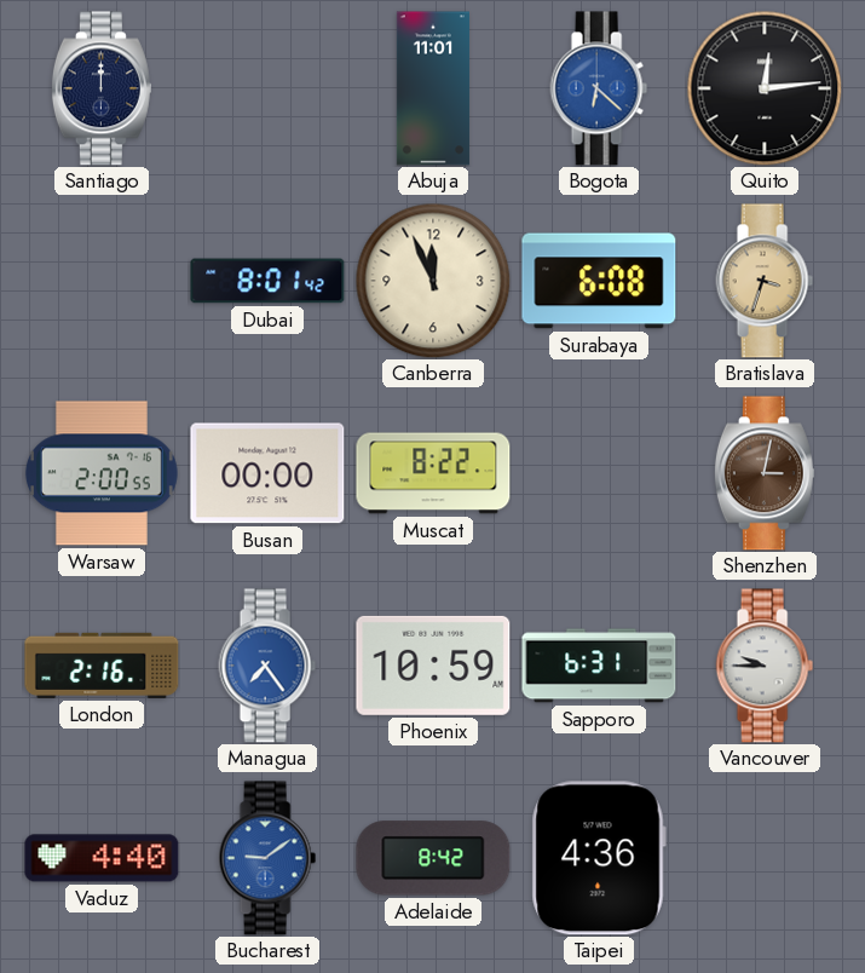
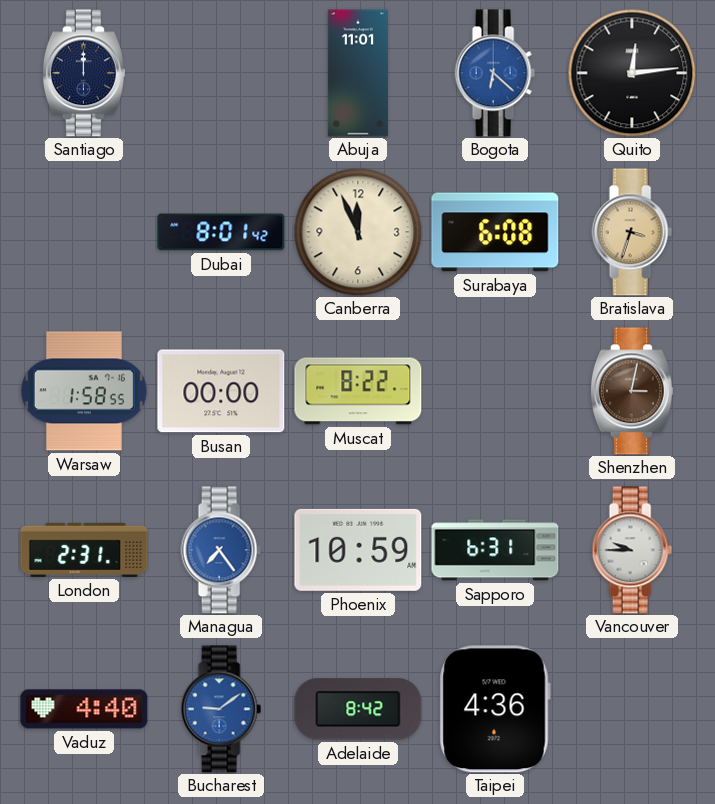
Warsaw: 2:00 -> 1:58 (84, 391)
London: 2:16 -> 2:31 (84, 550)
